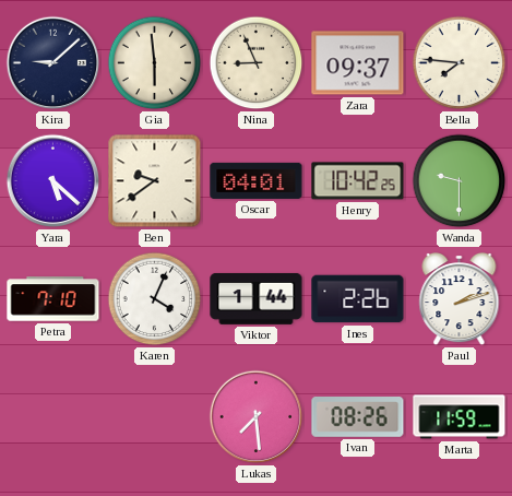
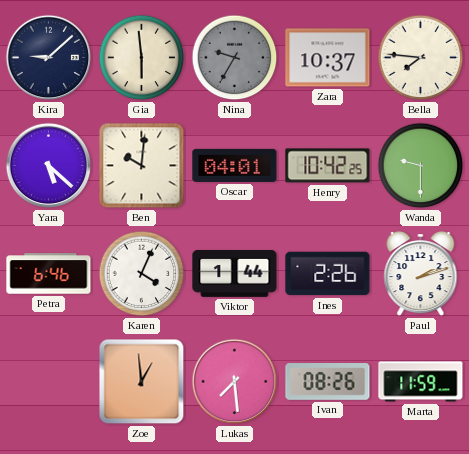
Nina: 8:56 -> 9:35 (235, 58)
Nina dial: cream -> grey (235, 58)
Zara: 09:37 -> 10:37 (328, 58)
Ben: 9:39 -> 10:01 (142, 166)
Petra: 7:10 -> 6:46 (49, 274)
Zoe: none -> 12:59 (142, 382)
